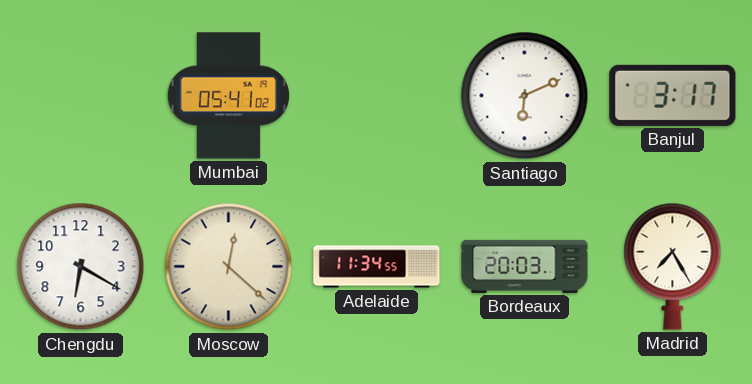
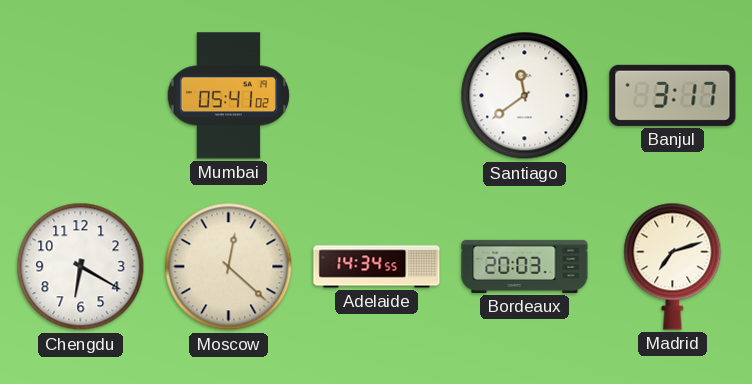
Santiago: 6:11 -> 11:39 (525, 96)
Adelaide: 11:34 -> 14:34 (377, 267)
Madrid: 7:25 -> 7:12 (673, 266)
